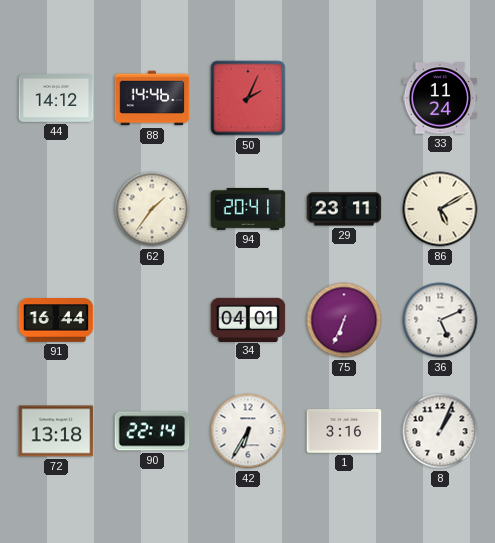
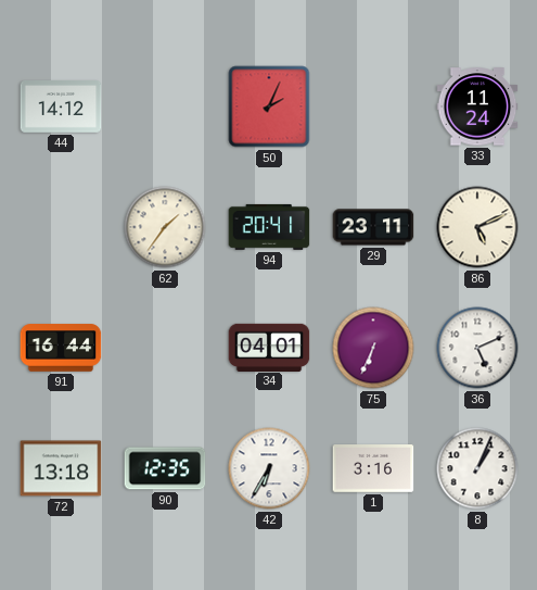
88: 14:46 -> none (152, 98)
86: 5:10 -> 5:11 (477, 227)
90: 22:14 -> 12:35 (165, 468)
